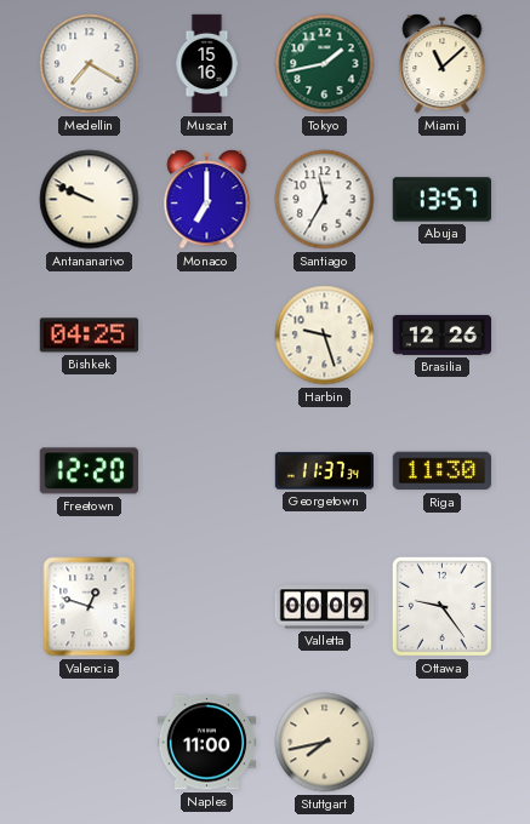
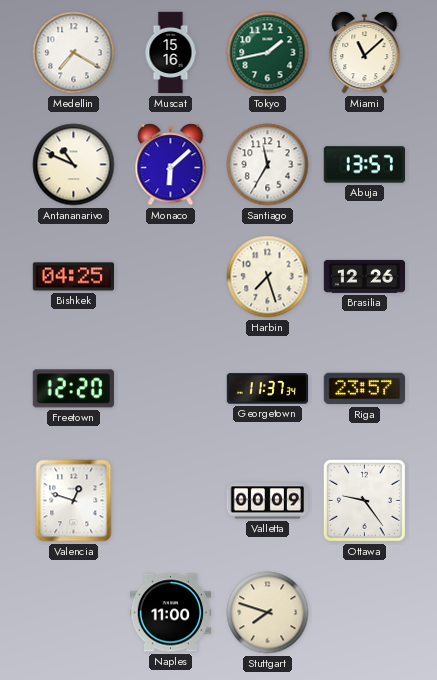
Antananarivo: 9:49 -> 10:49 (74, 165)
Monaco: 7:00 -> 6:08 (171, 165)
Harbin: 9:27 -> 7:27 (268, 277)
Riga: 11:30 -> 23:57 (364, 389)
Stuttgart: 7:43 -> 7:48 (268, 613)
